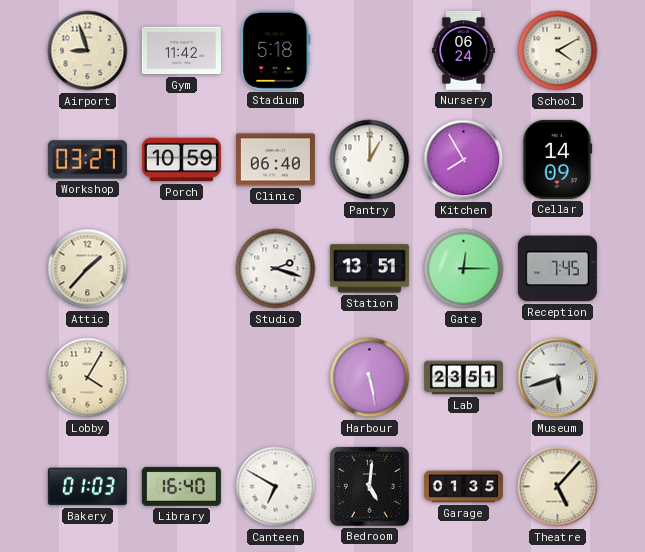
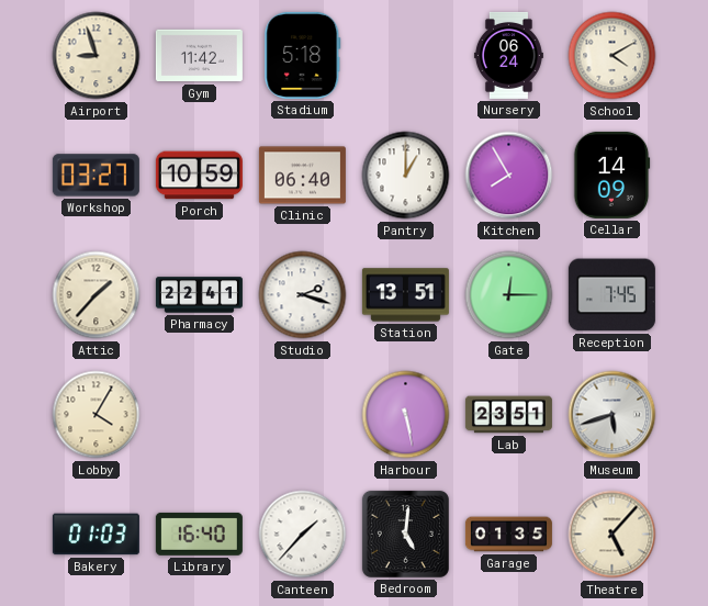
Pharmacy: none -> 22:41 (199, 295)
Canteen: 6:50 -> 1:37 (303, 535)
